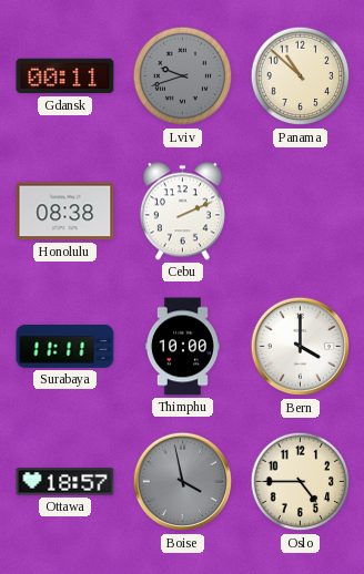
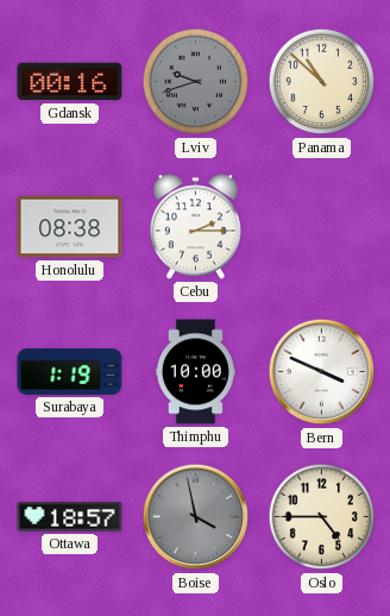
Gdansk: 00:11 -> 00:16 (70, 82)
Cebu: 2:11 -> 2:15 (195, 227)
Surabaya: 11:11 -> 1:19 (70, 371)
Bern: 4:00 -> 3:49 (322, 372)
